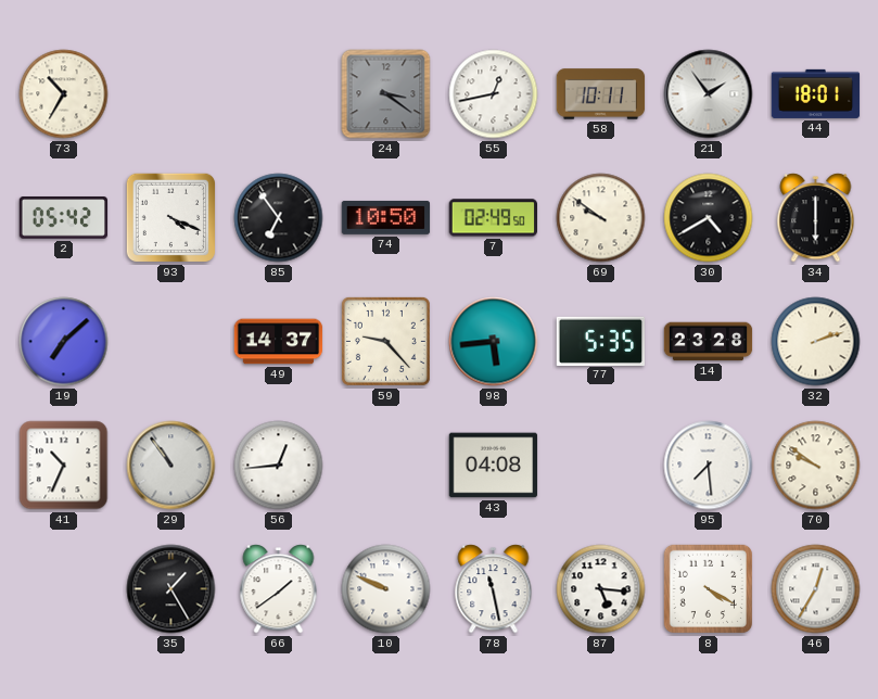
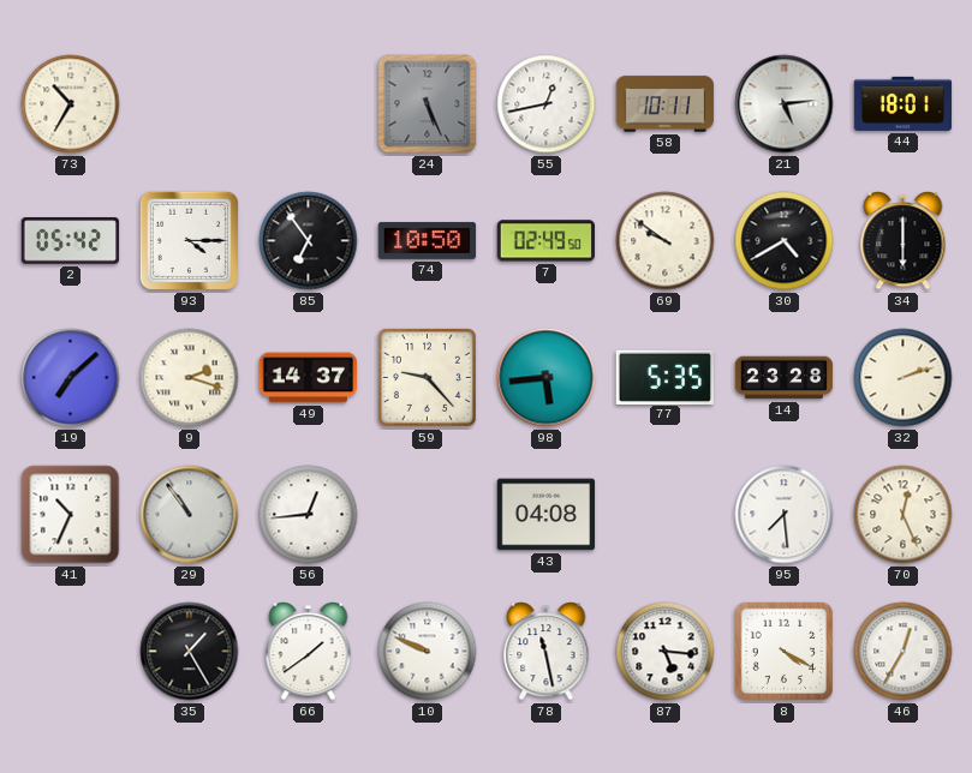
24: 3:21 -> 5:26 (428, 104)
21: 1:54 -> 5:14 (785, 104)
93: 4:19 -> 4:15 (189, 240)
9: none -> 2:18 (190, 378)
70: 9:51 -> 12:26 (904, 515)
